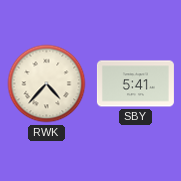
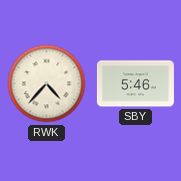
SBY: 5:41 -> 5:46 (135, 84)
